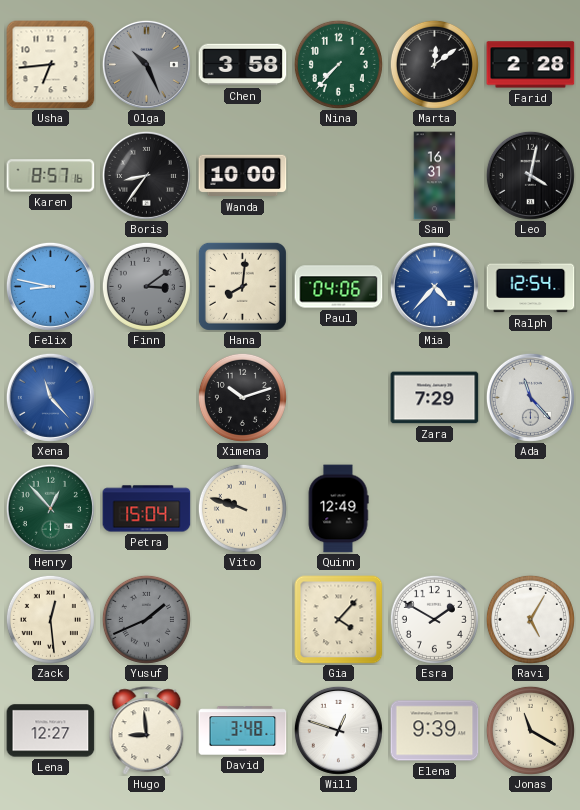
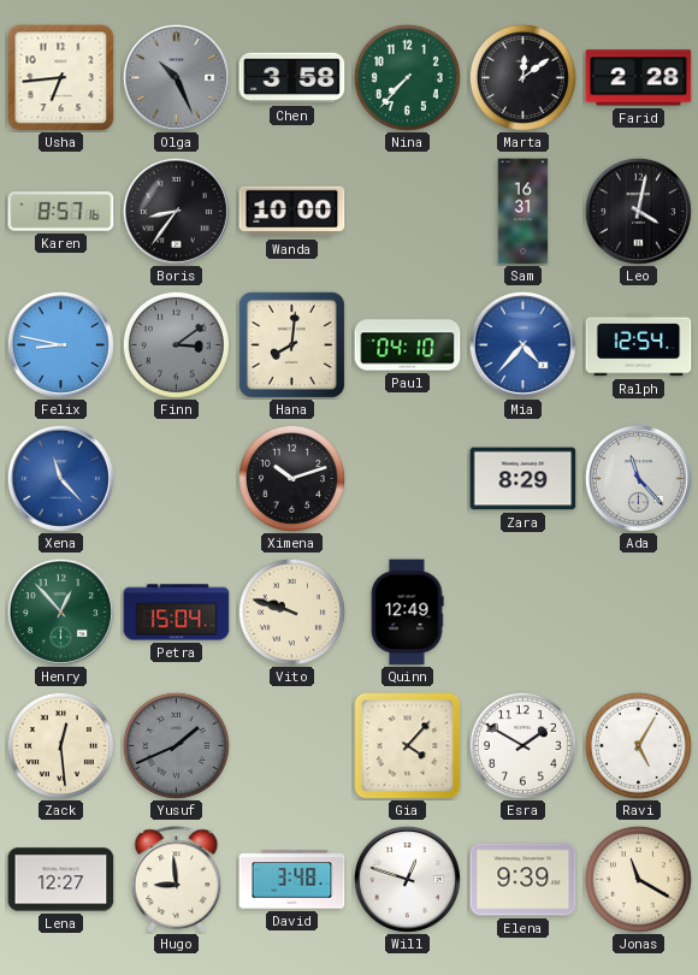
Paul: 04:06 -> 04:10 (408, 345)
Zara: 7:29 -> 8:29 (523, 479)
